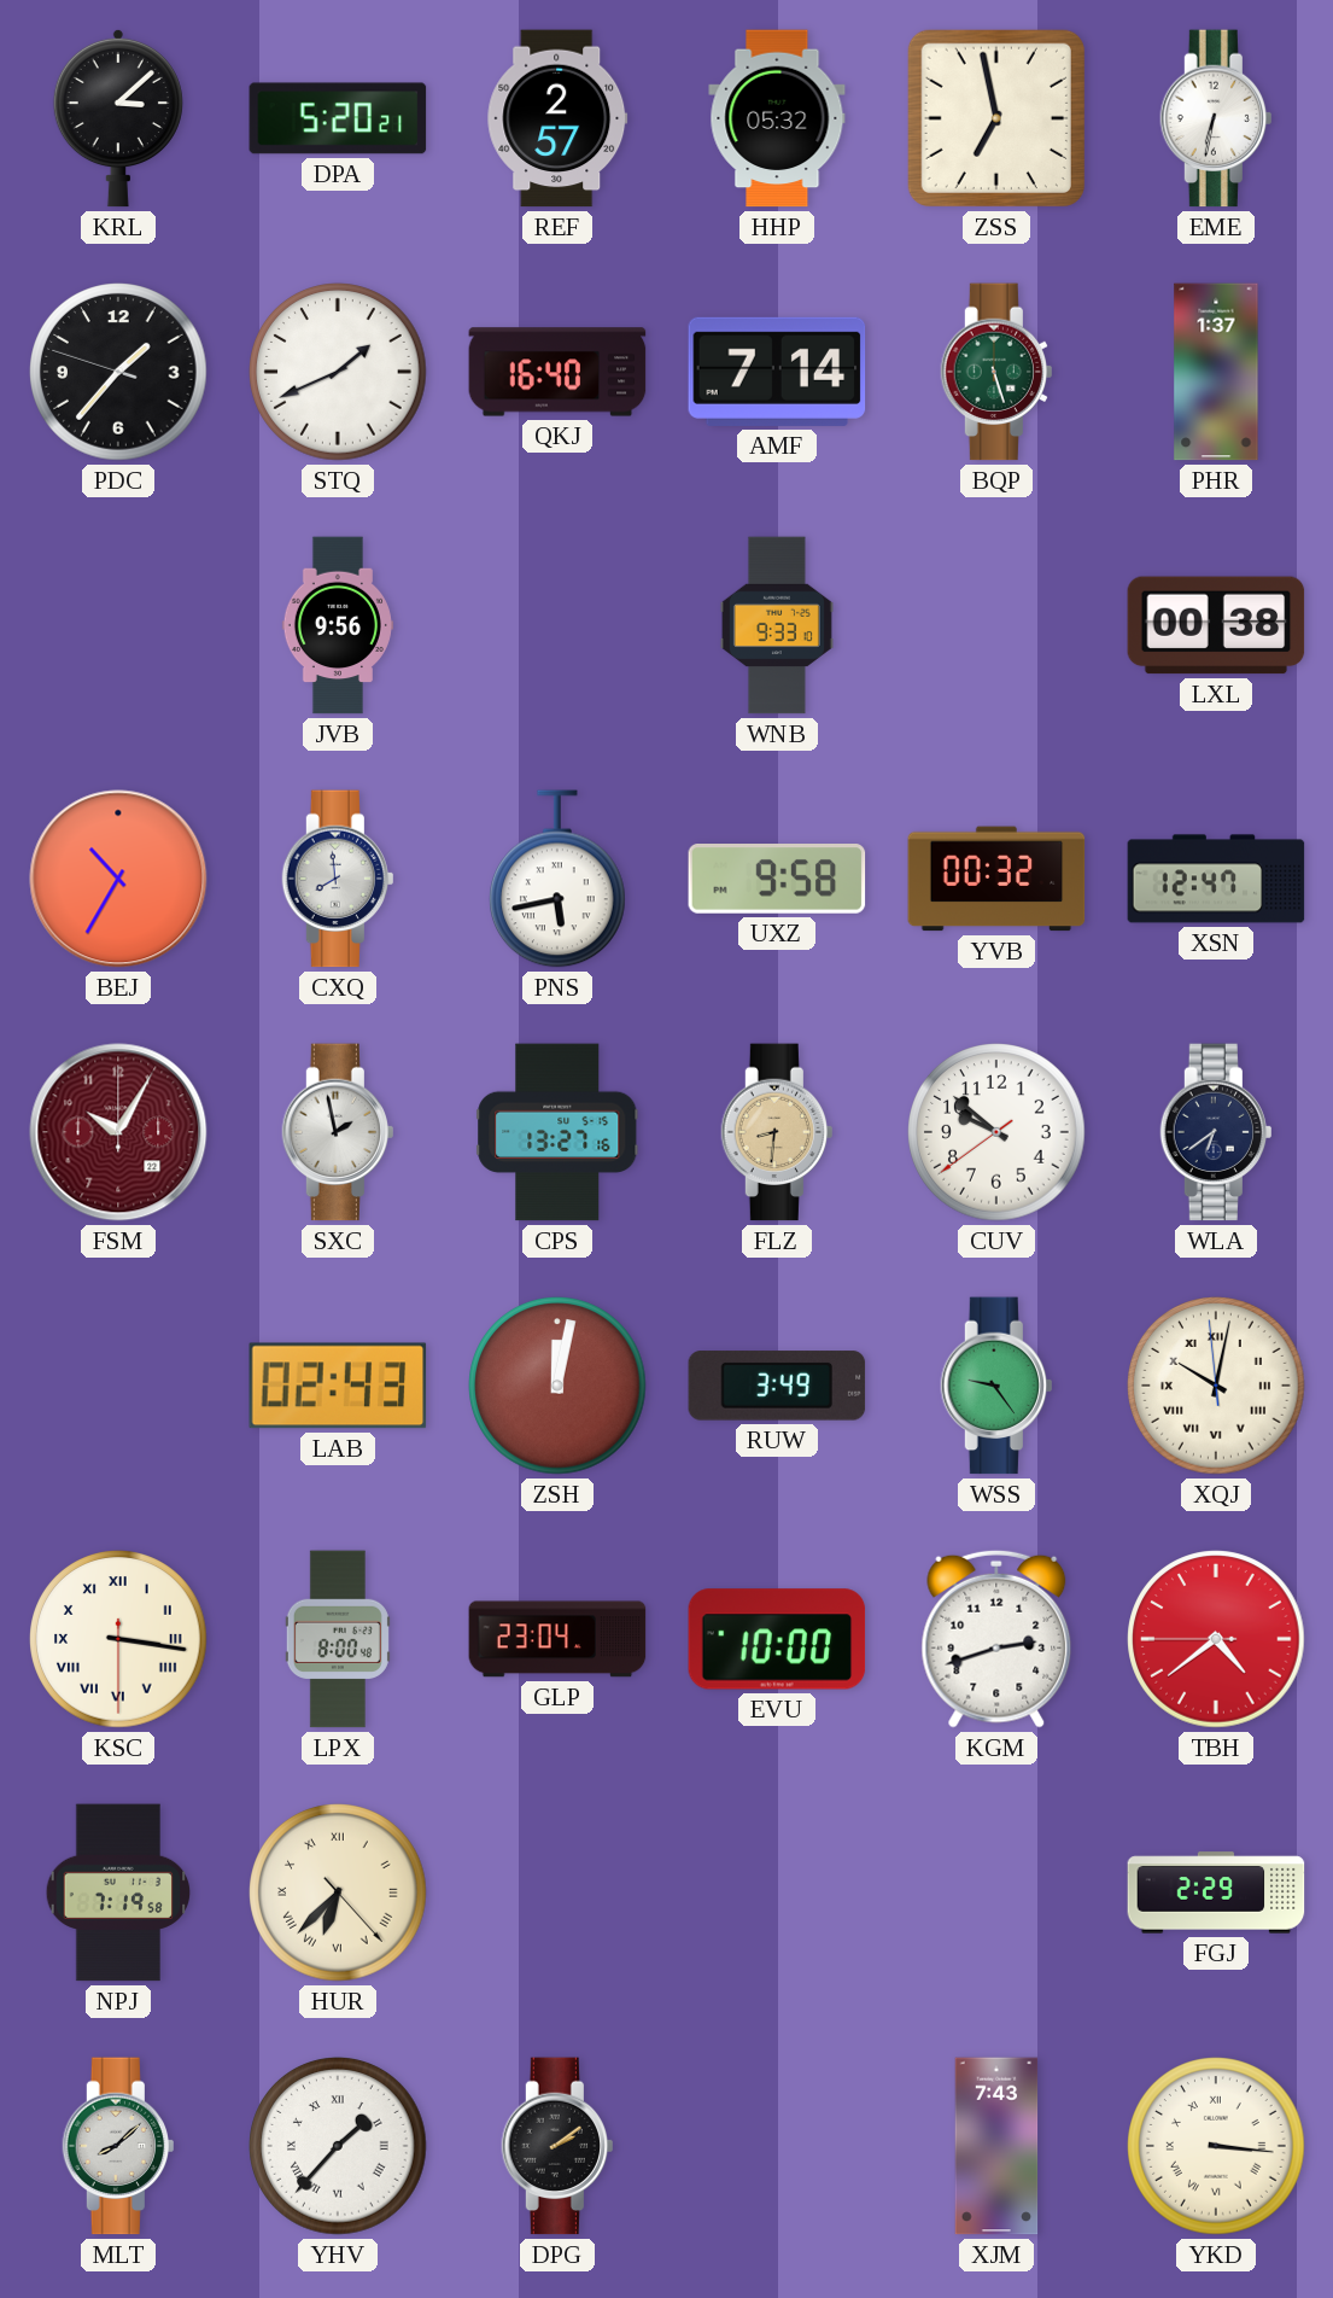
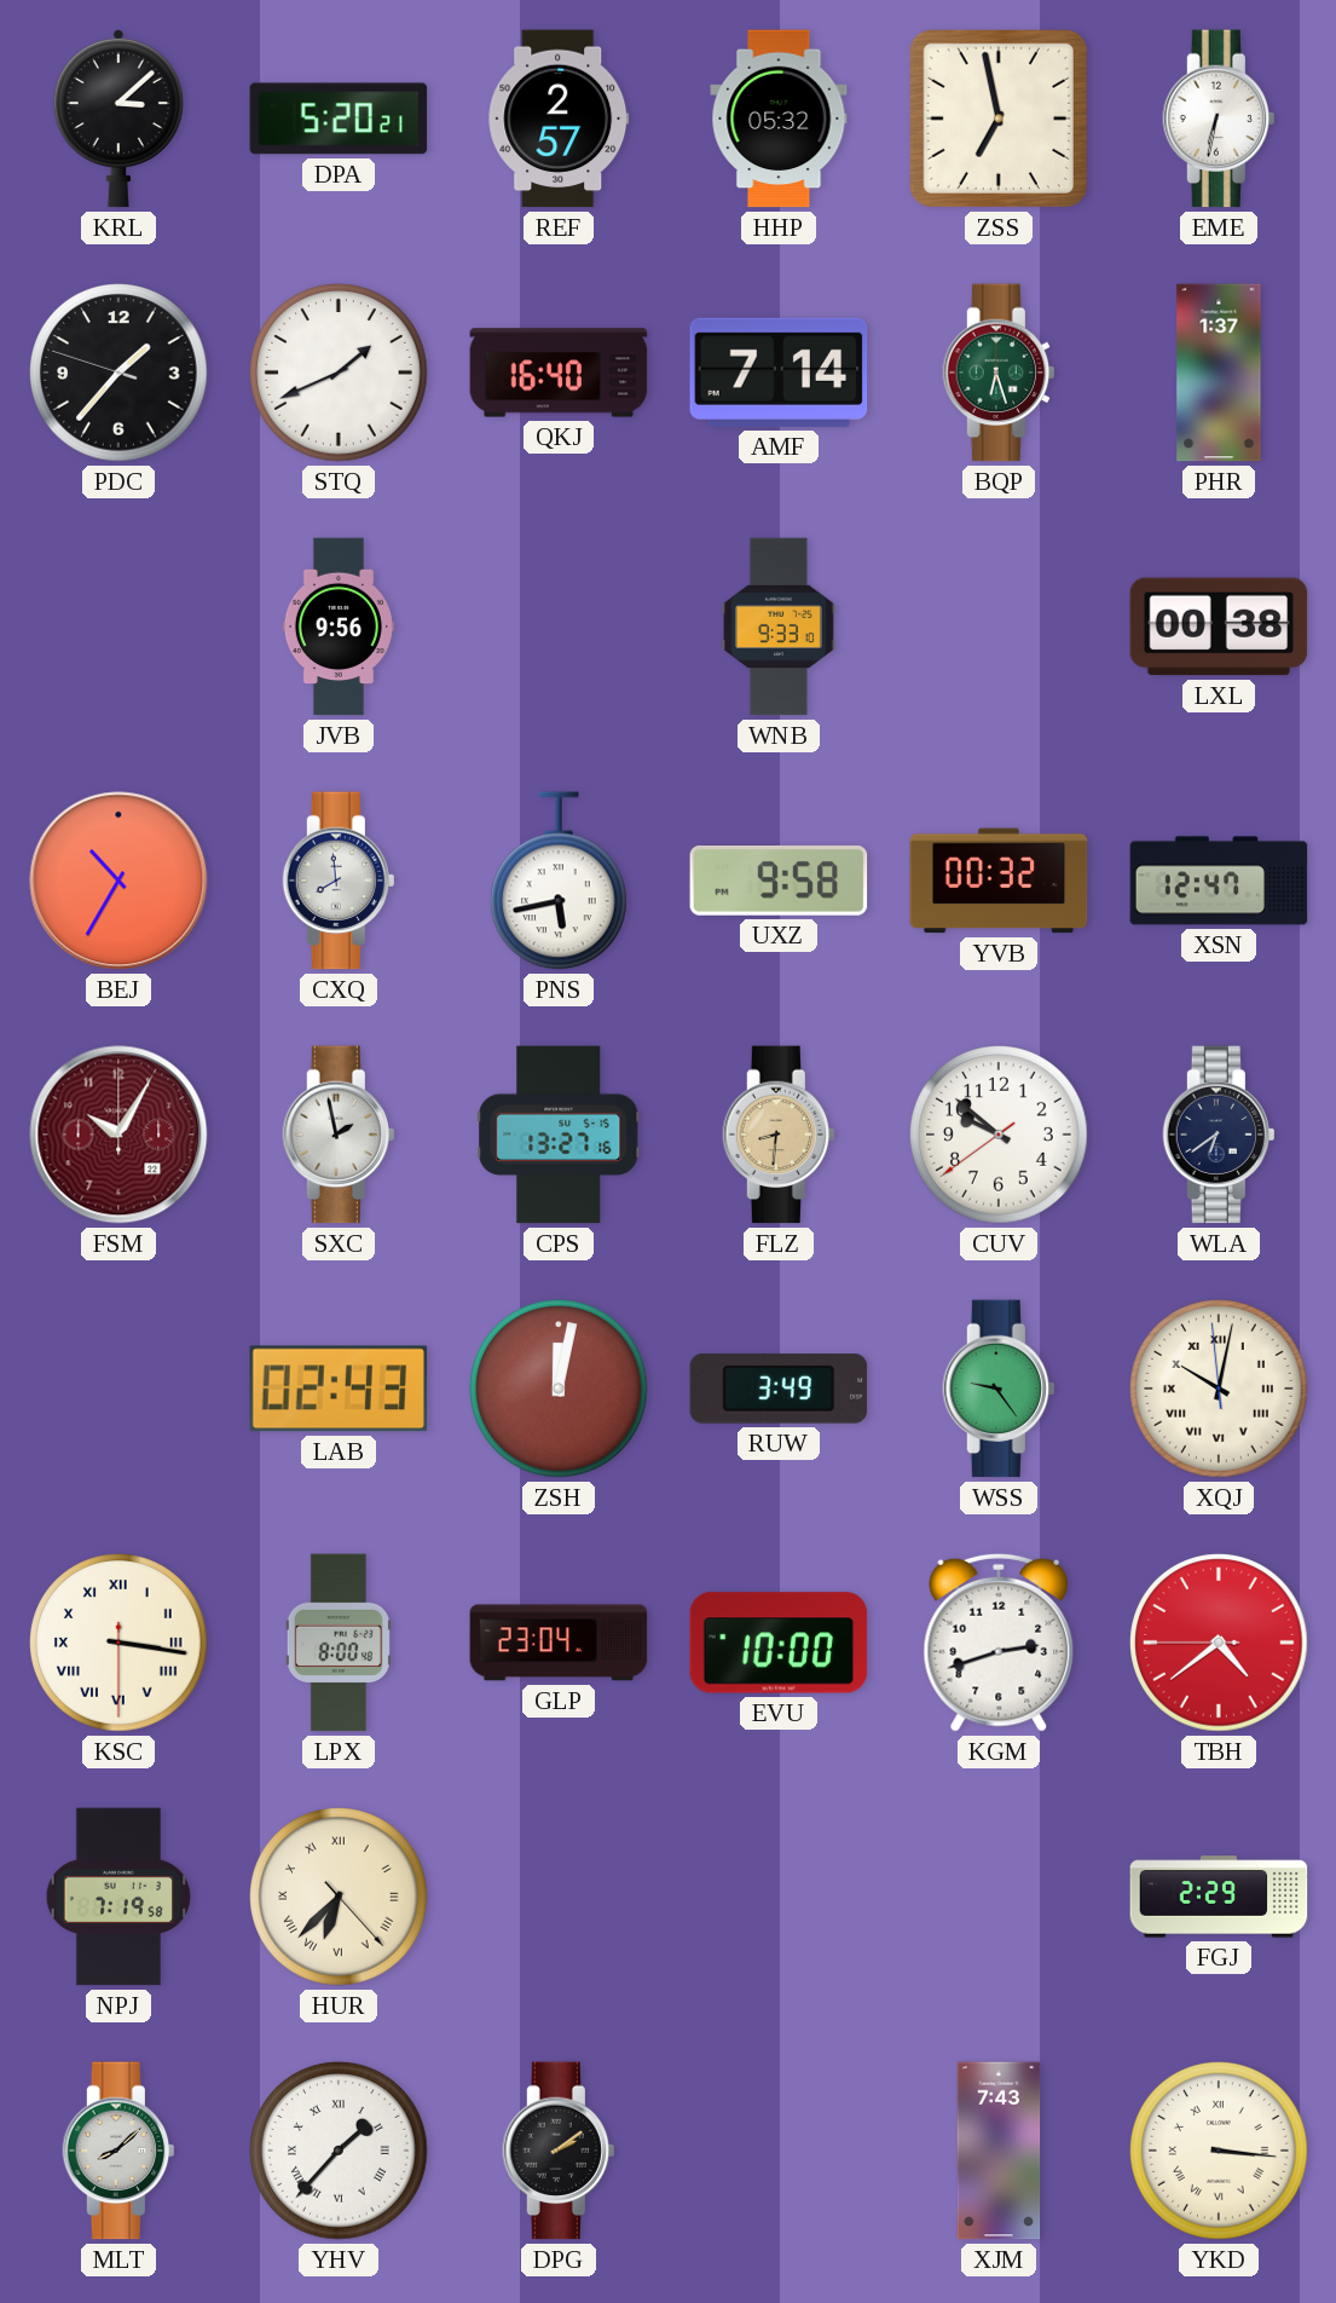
BQP: 5:27 -> 6:27 (999, 373)
